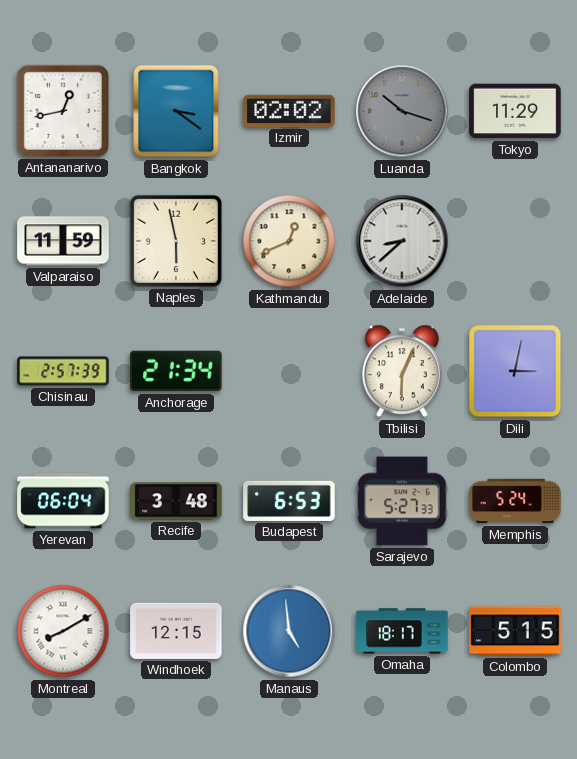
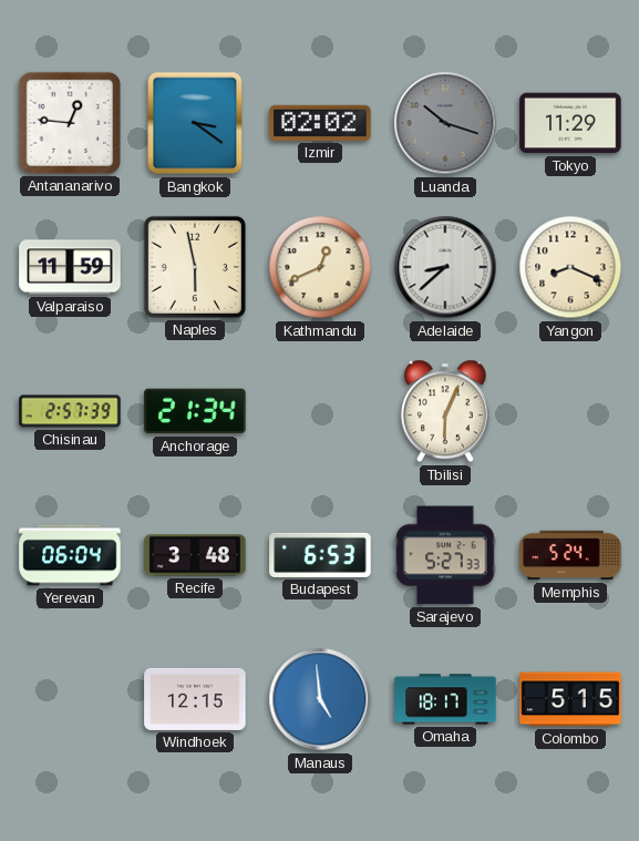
Antananarivo: 12:43 -> 12:46 (70, 123)
Yangon: none -> 8:19 (570, 267)
Dili: 3:02 -> none (515, 371)
Montreal: 8:10 -> none (63, 631)
